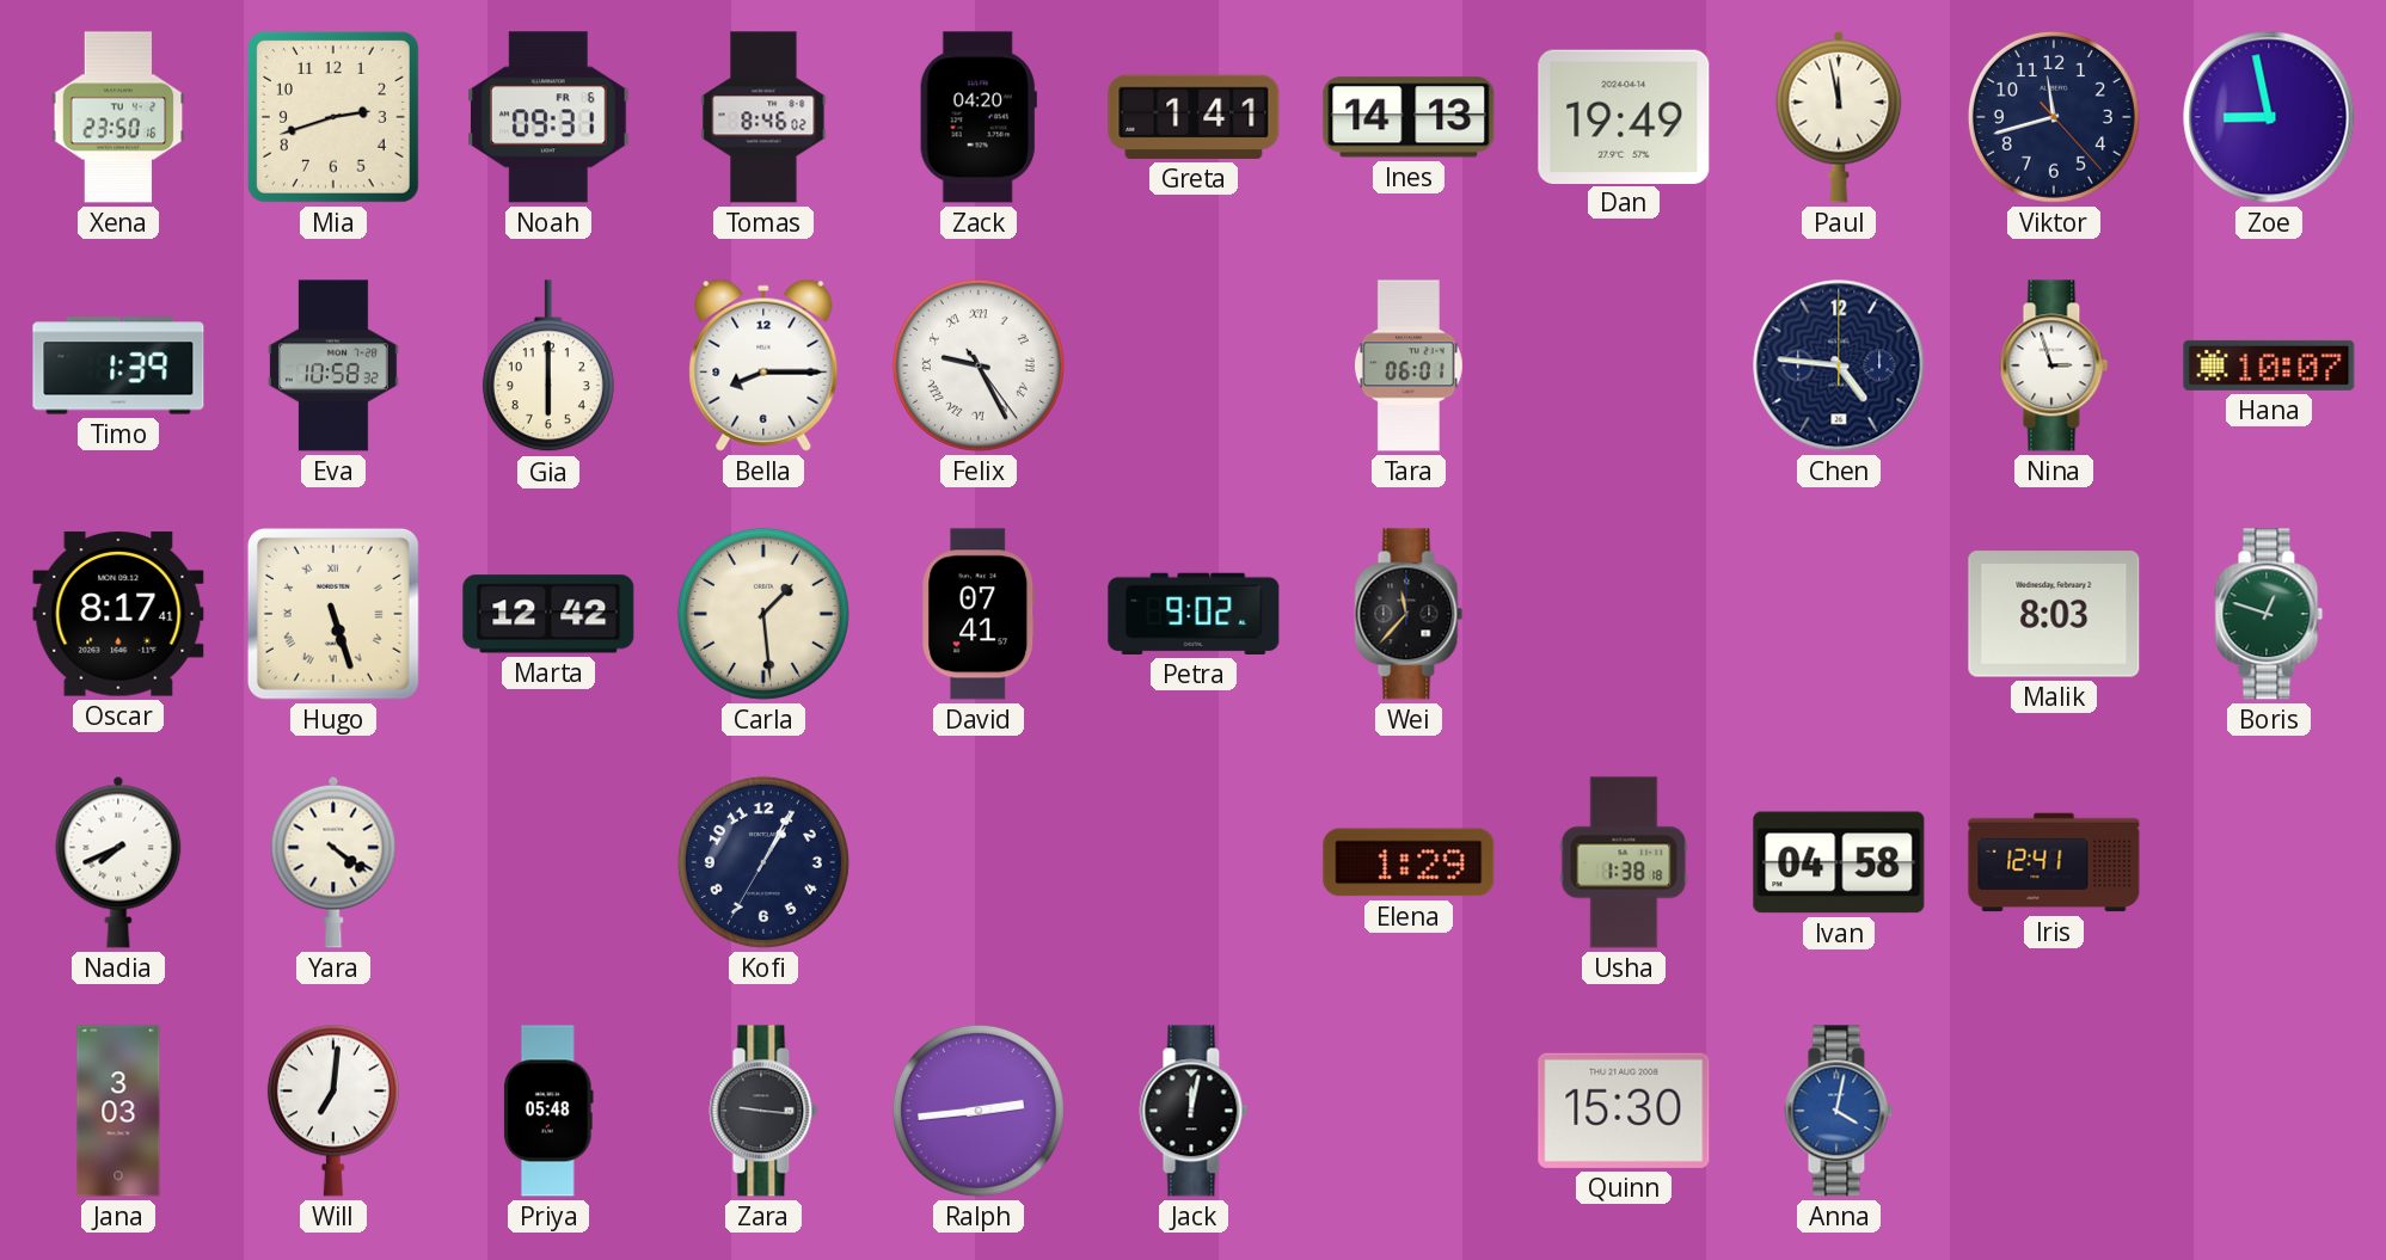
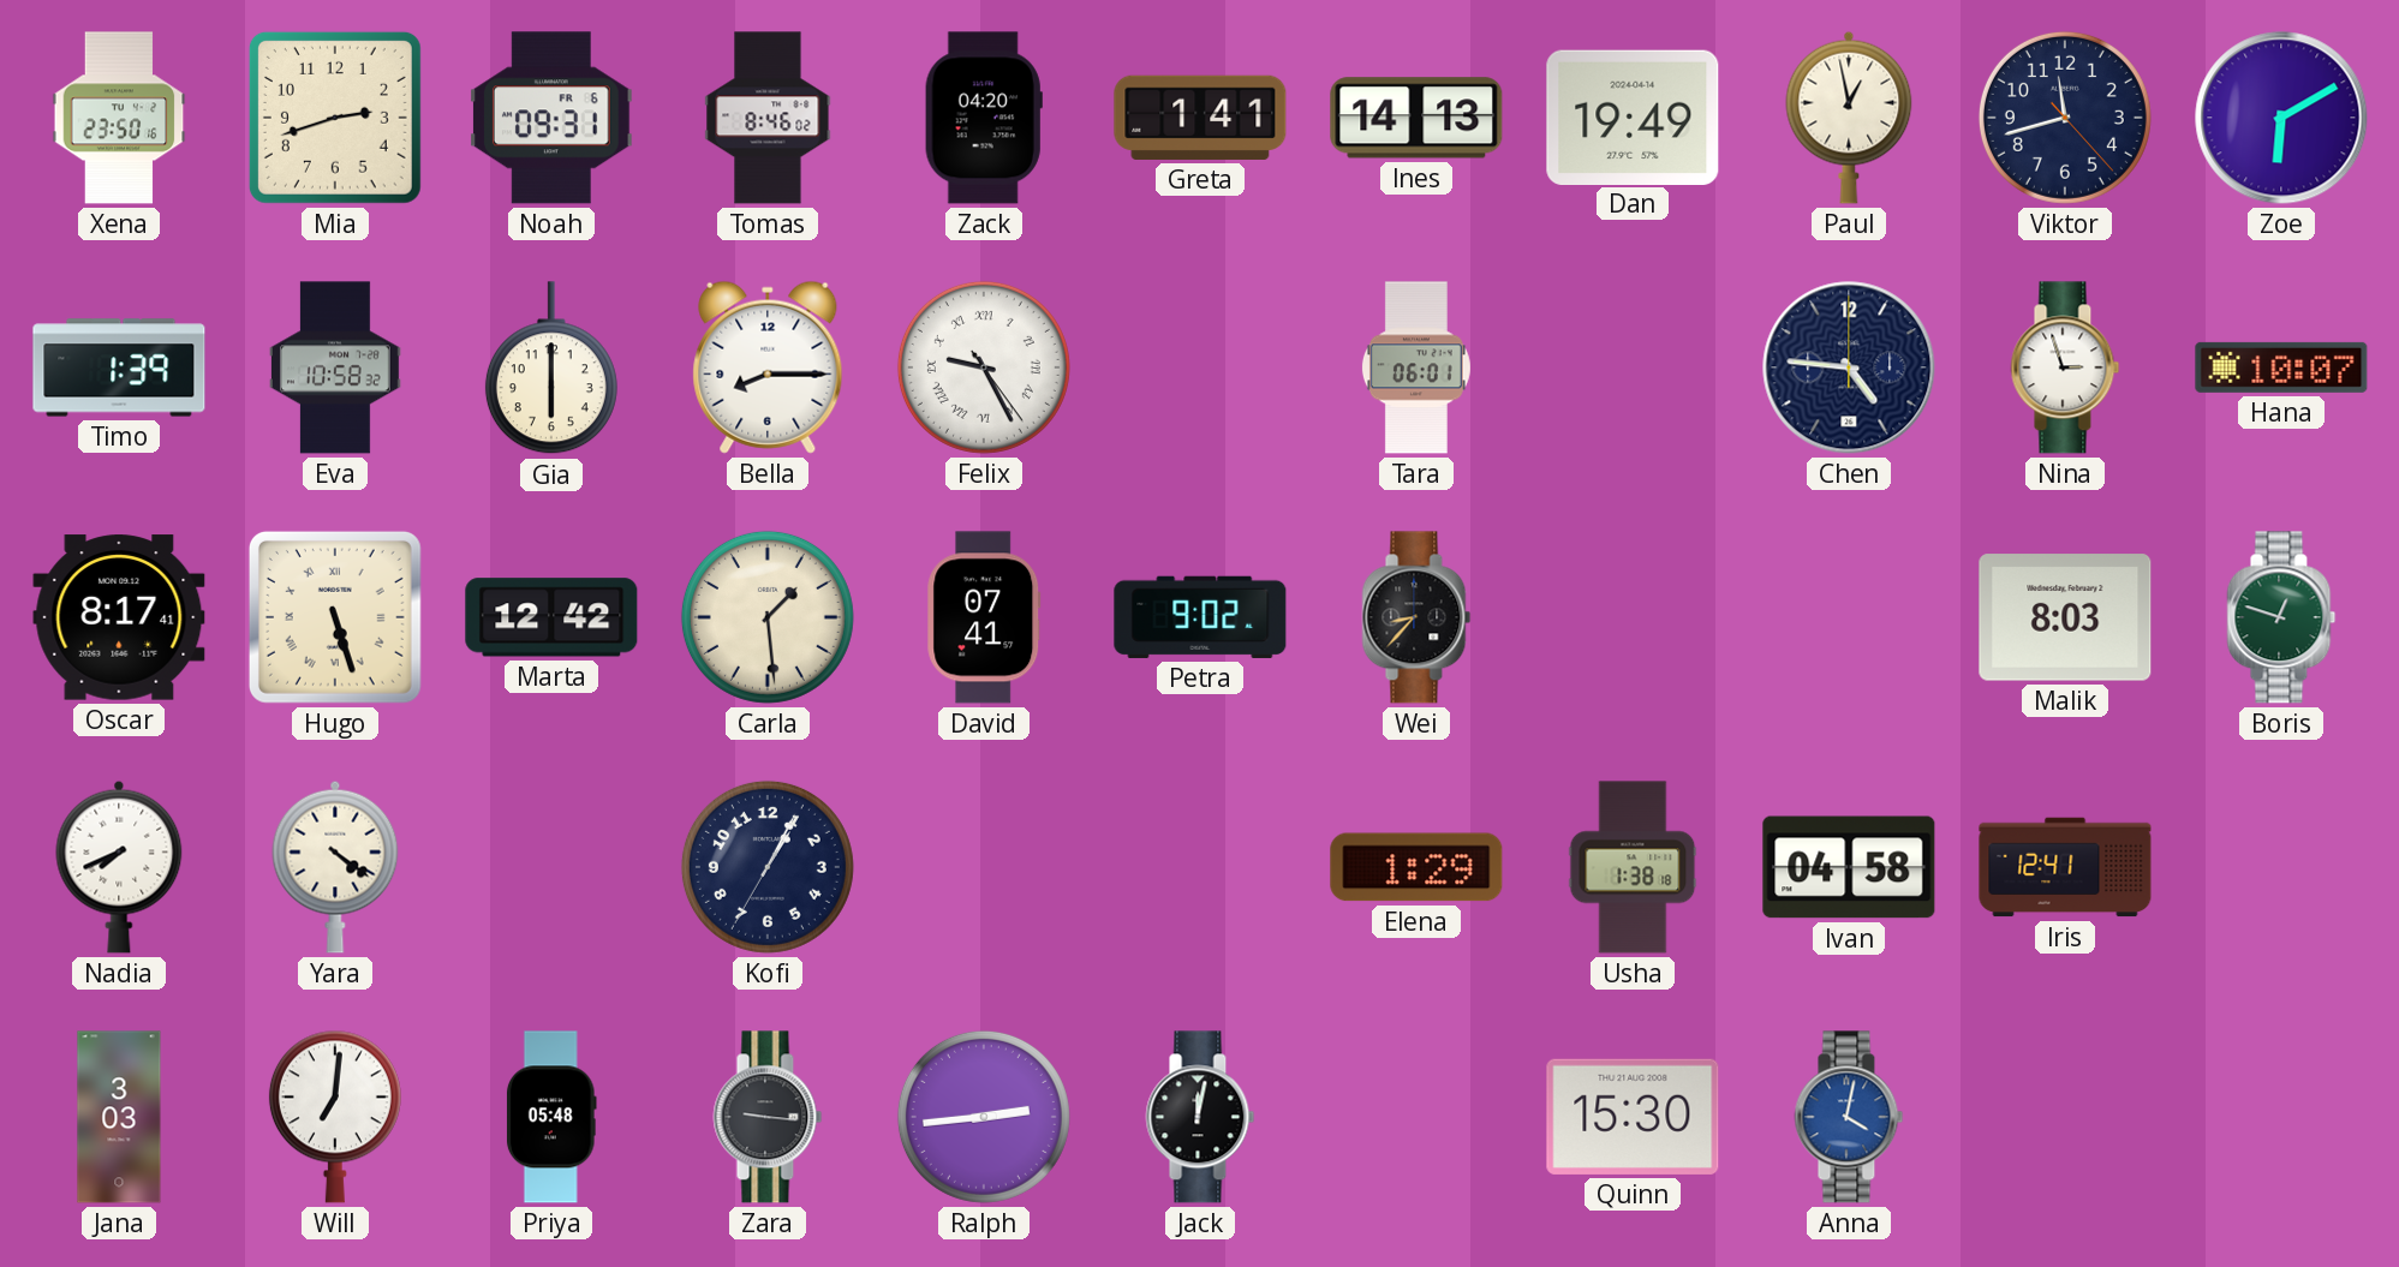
Paul: 11:58 -> 12:58 (1849, 118)
Zoe: 8:58 -> 6:10 (2281, 118)
Wei: 11:37 -> 8:37 (1416, 617)
